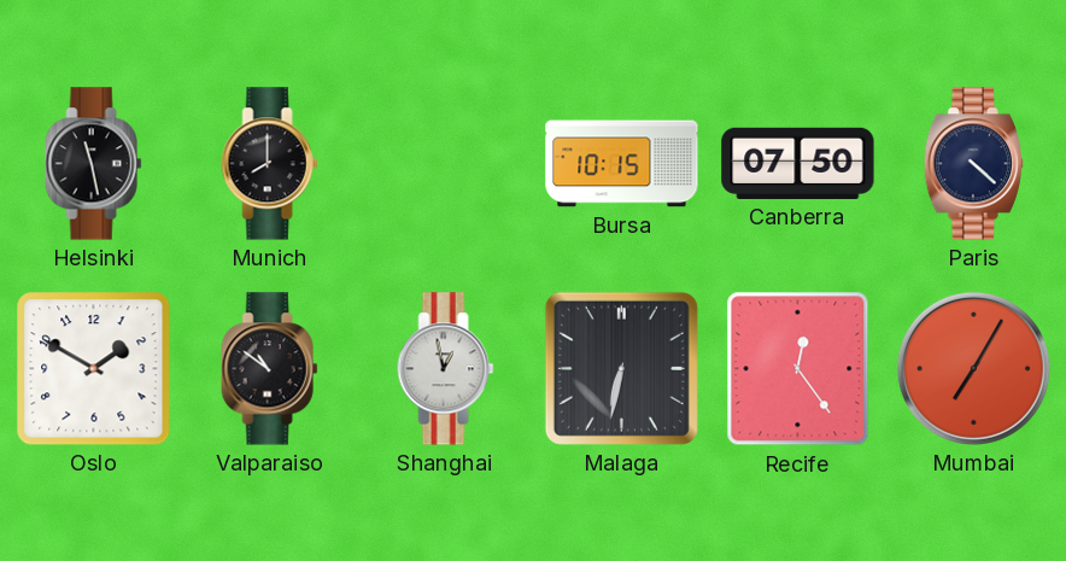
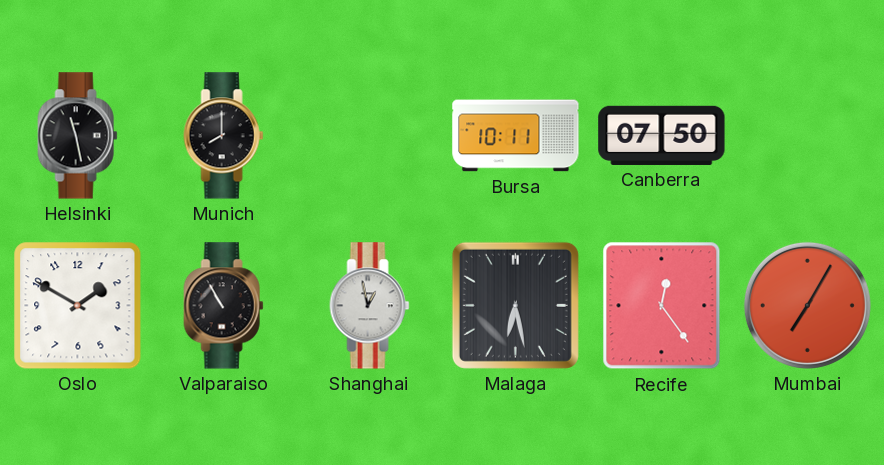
Bursa: 10:15 -> 10:11 (516, 136)
Paris: 4:22 -> none (973, 164)
Valparaiso: 10:51 -> 10:55 (224, 306)
Malaga: 6:32 -> 6:28 (515, 305)
